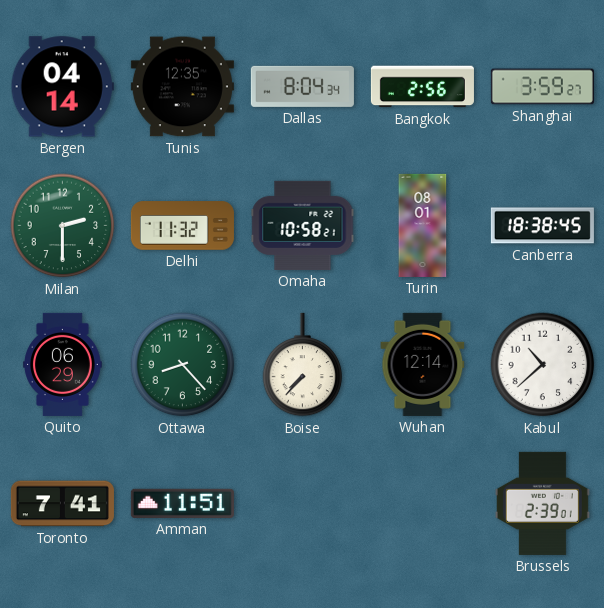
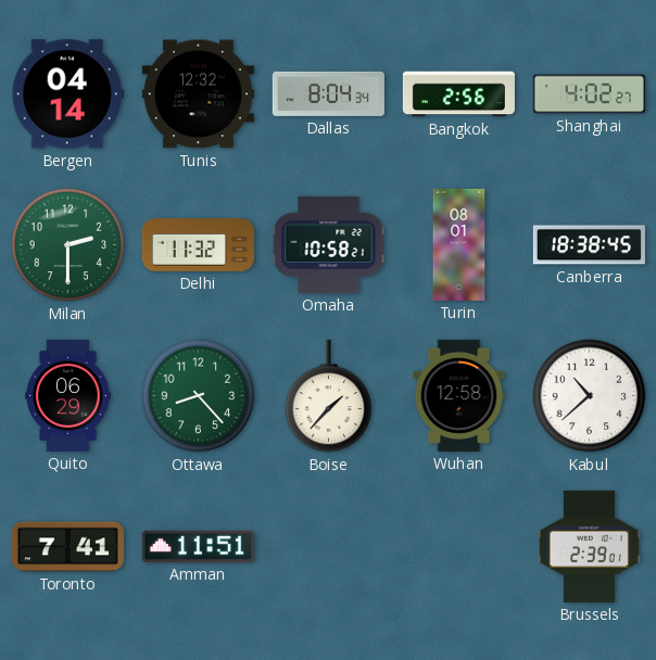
Tunis: 12:35 -> 12:32 (198, 94)
Shanghai: 3:59 -> 4:02 (589, 94)
Boise: 7:37 -> 1:37 (329, 396)
Wuhan: 12:14 -> 12:58 (459, 395)
